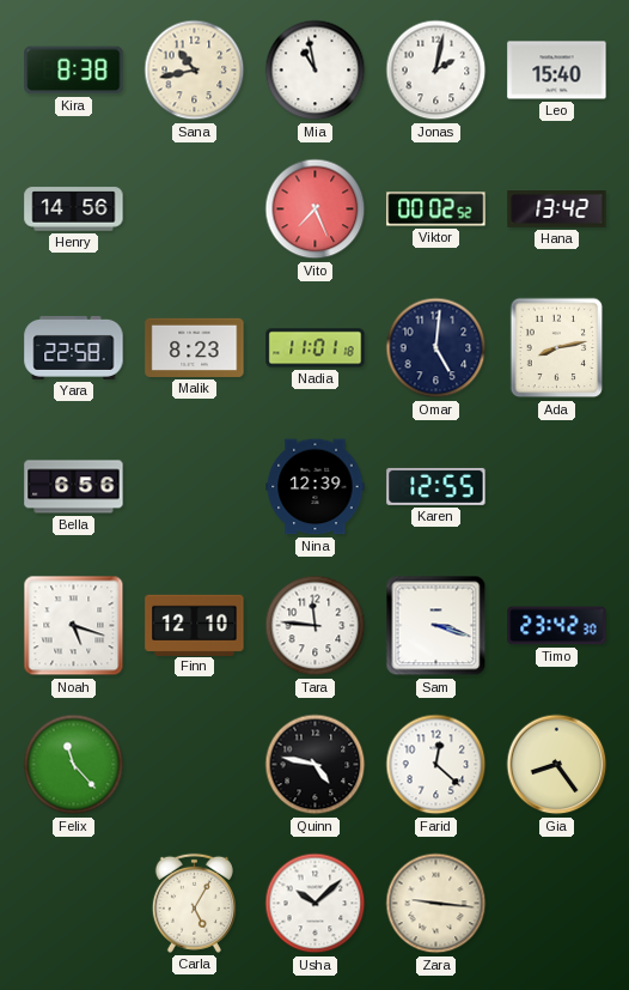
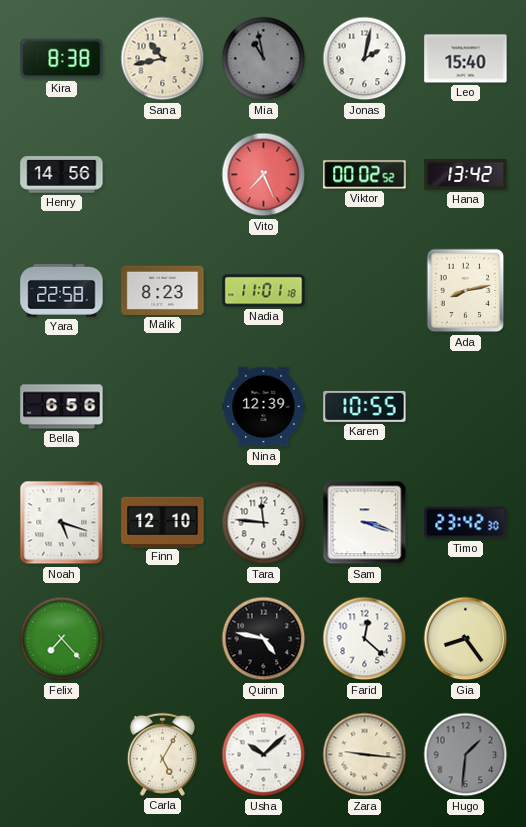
Mia dial: white -> grey (264, 59)
Omar: 5:01 -> none (436, 348)
Karen: 12:55 -> 10:55 (365, 406)
Felix: 11:23 -> 7:23 (62, 639)
Hugo: none -> 1:31 (466, 755)
